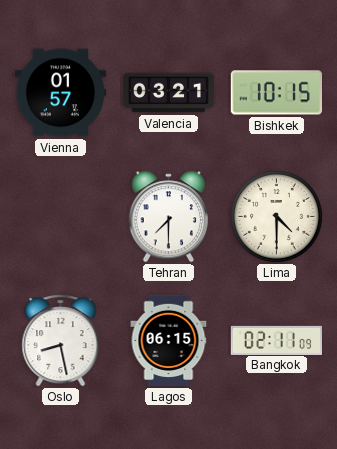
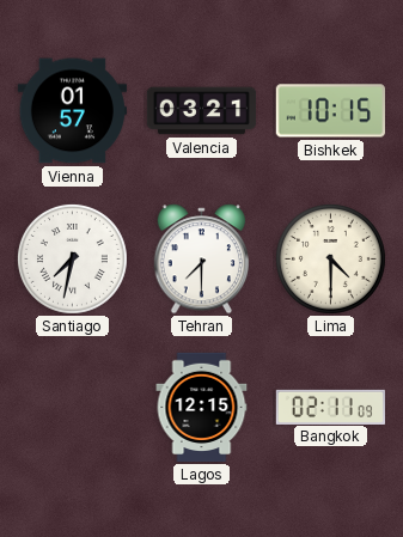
Santiago: none -> 7:32 (72, 258)
Oslo: 8:28 -> none (61, 341)
Lagos: 06:15 -> 12:15 (202, 408)
